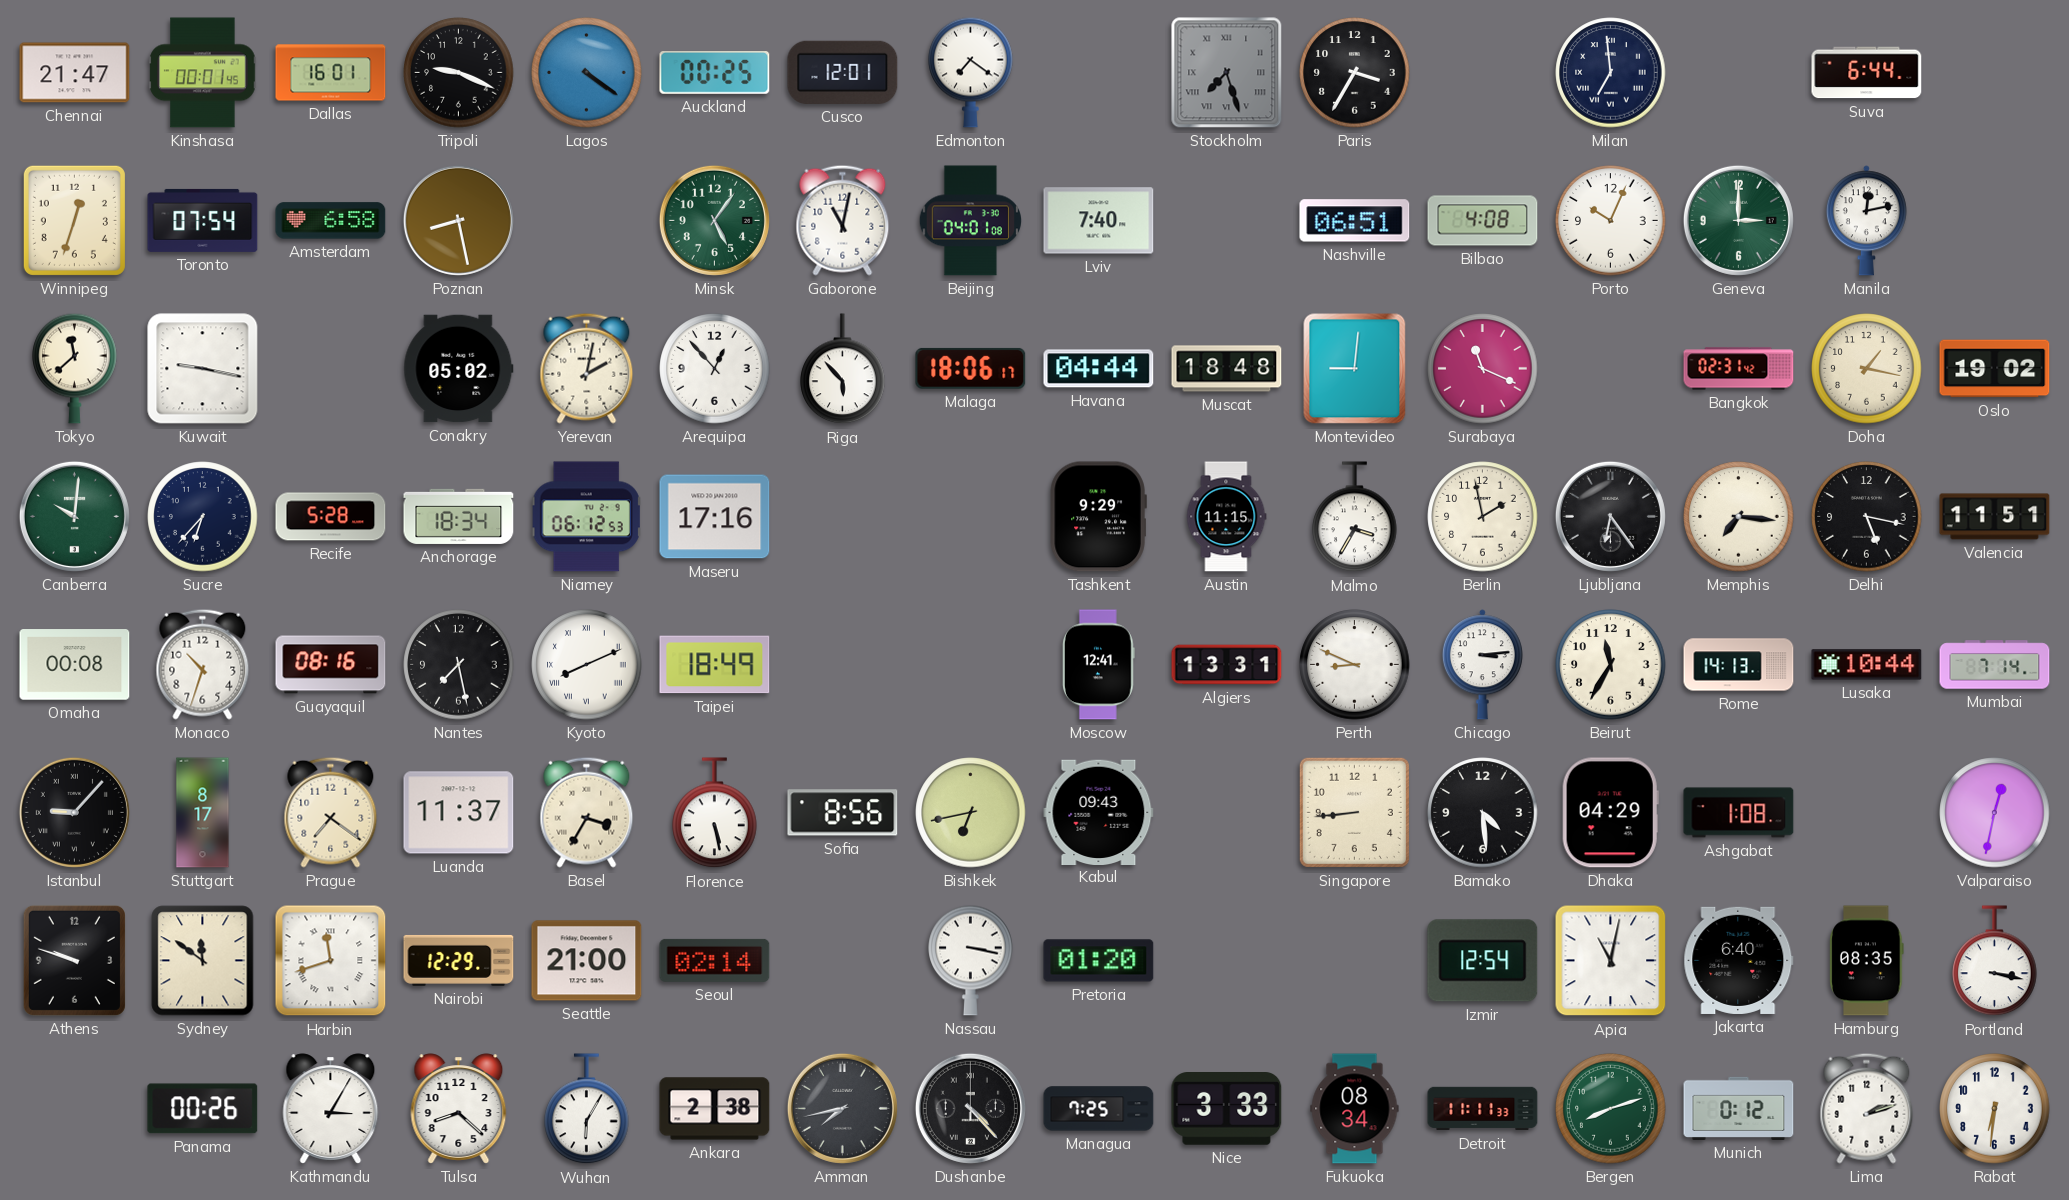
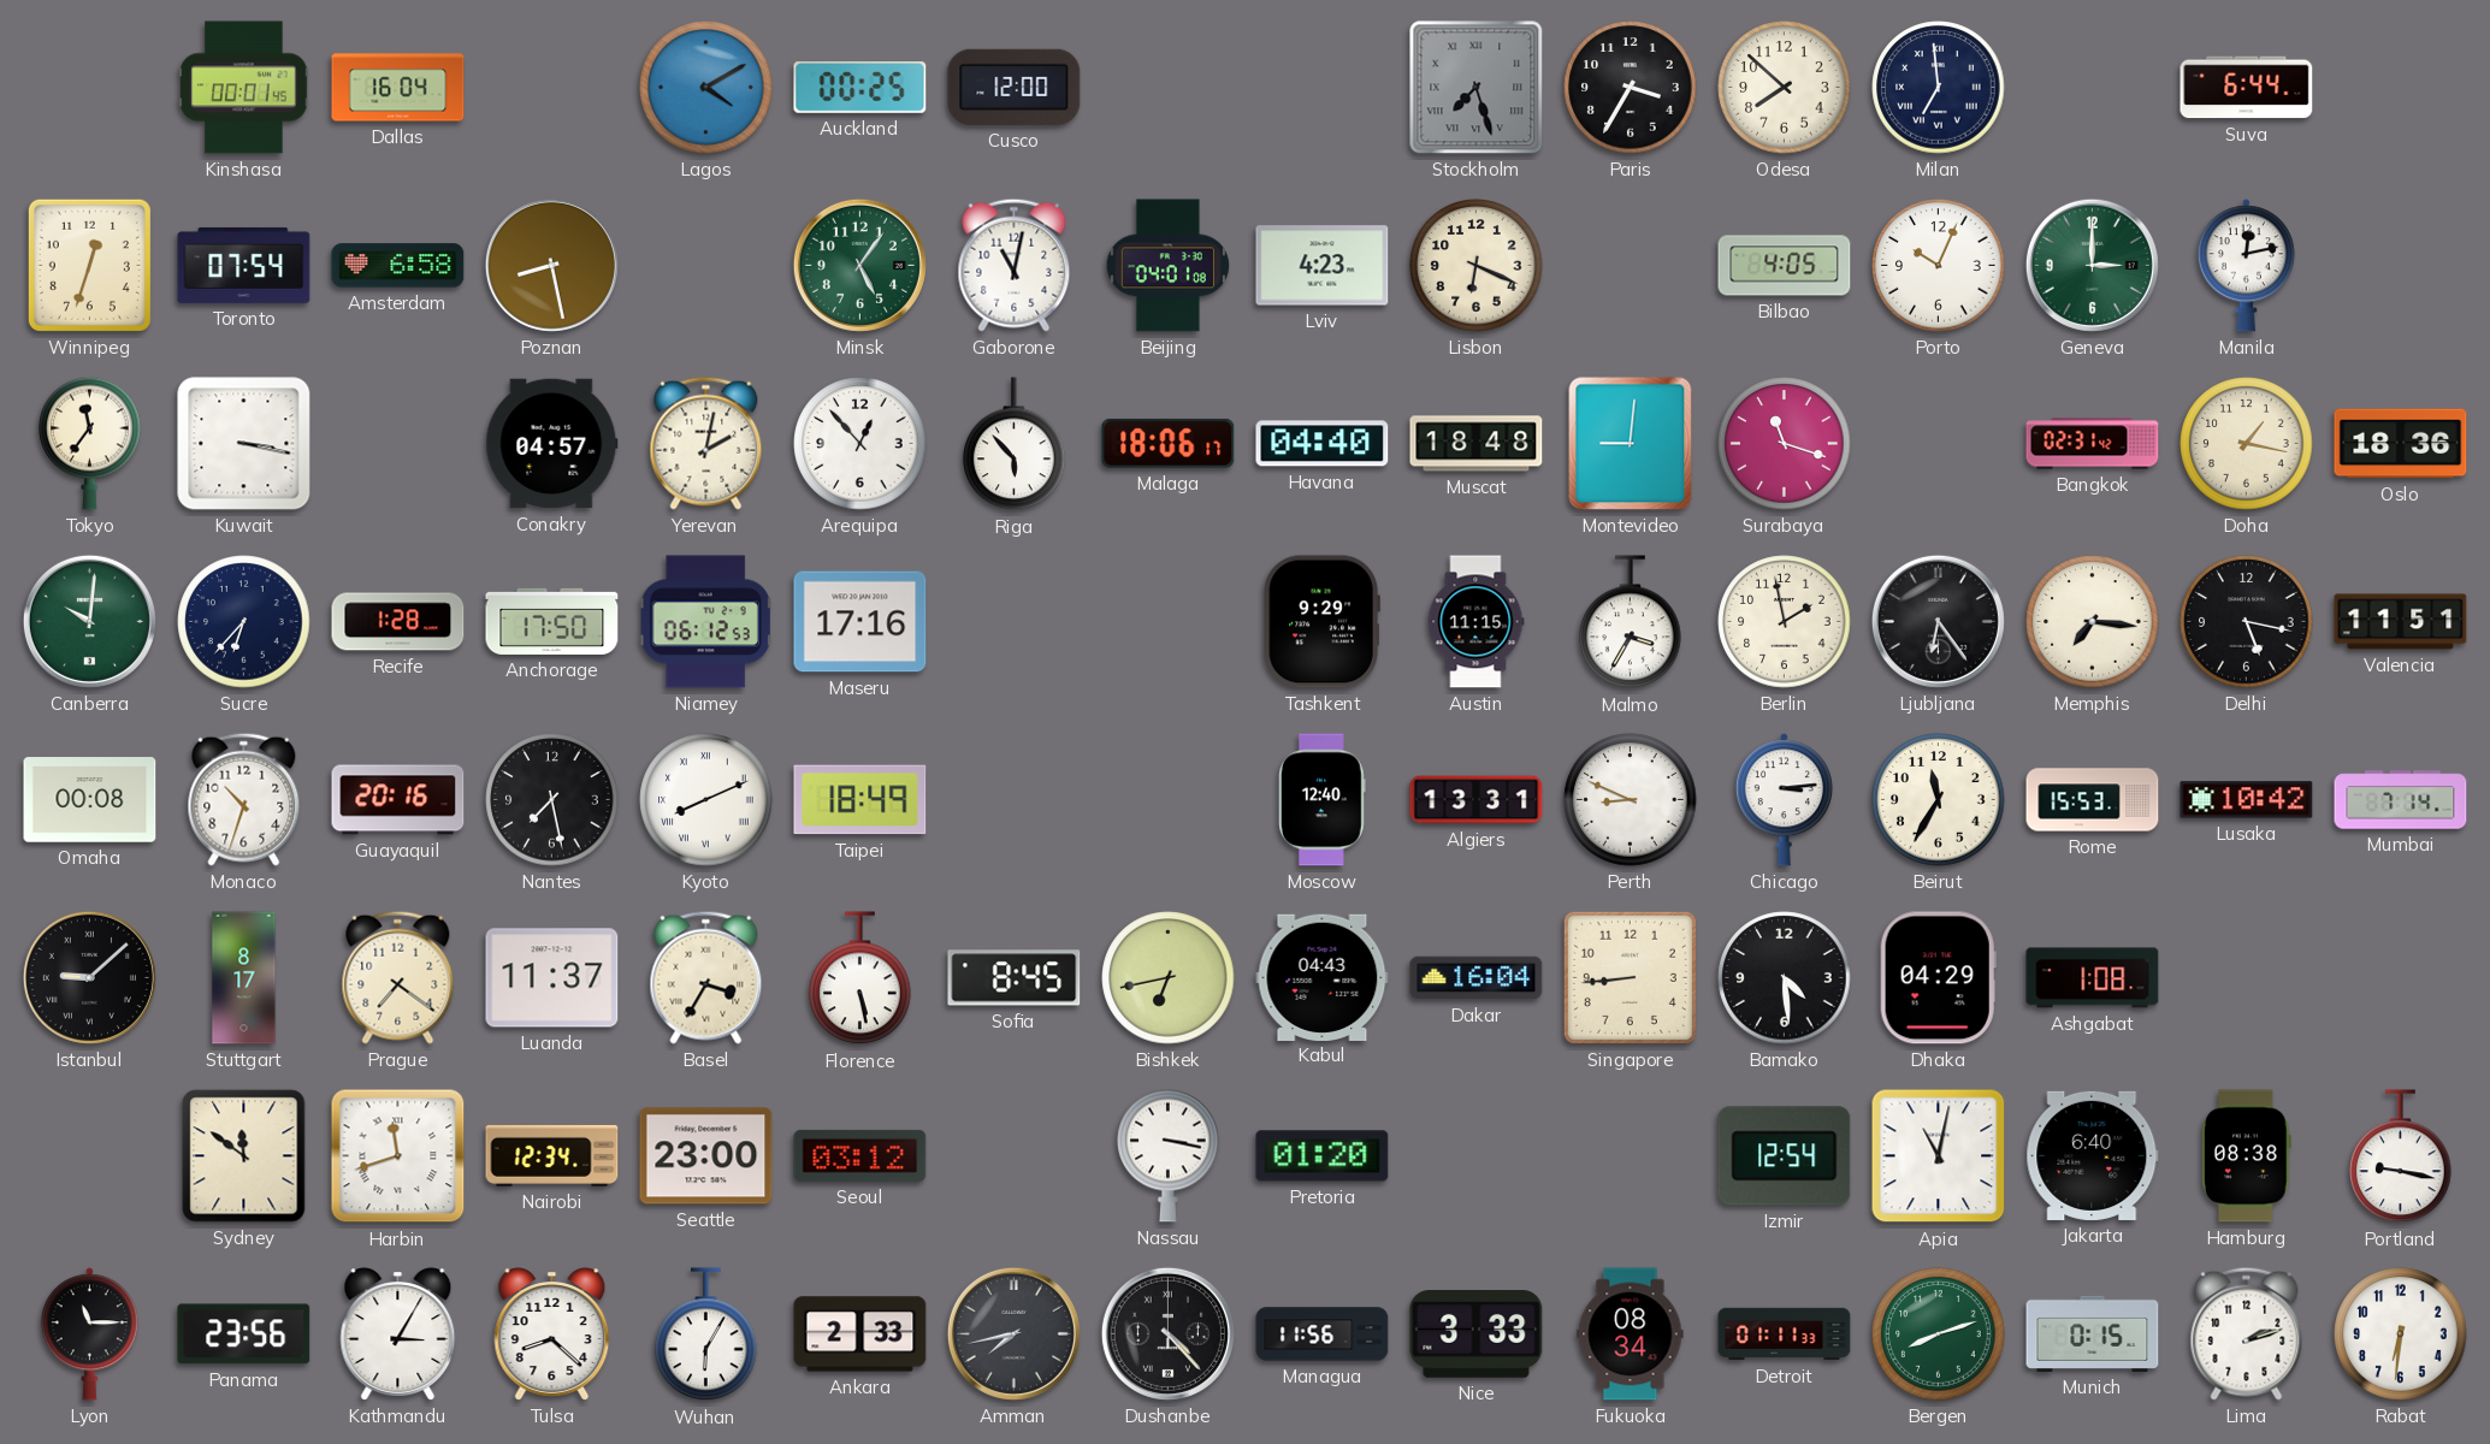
Chennai: 21:47 -> none (75, 73)
Dallas: 16:01 -> 16:04 (398, 88)
Tripoli: 9:19 -> none (459, 73)
Lagos: 4:21 -> 4:10 (706, 88)
Cusco: 12:01 -> 12:00 (1015, 87)
Edmonton: 7:21 -> none (971, 72)
Odesa: none -> 7:52 (1785, 88)
Lviv: 7:40 -> 4:23 (1323, 266)
Lisbon: none -> 6:19 (1477, 266)
Nashville: 06:51 -> none (1355, 221)
Bilbao: 4:08 -> 4:05 (1785, 266)
Tokyo: 11:38 -> 11:36 (90, 443)
Kuwait: 9:17 -> 3:17 (244, 444)
Conakry: 05:02 -> 04:57 (552, 444)
Havana: 04:44 -> 04:40 (1323, 444)
Surabaya: 11:19 -> 11:18 (1785, 444)
Oslo: 19:02 -> 18:36 (2401, 444)
Recife: 5:28 -> 1:28 (398, 622)
Anchorage: 18:34 -> 17:50 (552, 621)
Guayaquil: 08:16 -> 20:16 (398, 800)
Moscow: 12:41 -> 12:40 (1321, 800)
Rome: 14:13 -> 15:53 (2093, 800)
Lusaka: 10:44 -> 10:42 (2247, 800)
Istanbul: 9:07 -> 9:08 (89, 977)
Sofia: 8:56 -> 8:45 (1015, 978)
Kabul: 09:43 -> 04:43 (1323, 977)
Dakar: none -> 16:04 (1477, 978)
Valparaiso: 12:32 -> none (1995, 813)
Athens: 9:48 -> none (74, 960)
Nairobi: 12:29 -> 12:34 (552, 1155)
Seattle: 21:00 -> 23:00 (706, 1156)
Seoul: 02:14 -> 03:12 (860, 1155)
Hamburg: 08:35 -> 08:38 (2247, 1156)
Portland: 3:17 -> 9:17 (2401, 1156)
Lyon: none -> 11:15 (89, 1334)
Panama: 00:26 -> 23:56 (244, 1334)
Ankara: 2:38 -> 2:33 (860, 1334)
Managua: 7:25 -> 11:56 (1323, 1334)
Detroit: 11:11 -> 01:11 (1785, 1334)
Munich: 0:12 -> 0:15 (2093, 1333)
